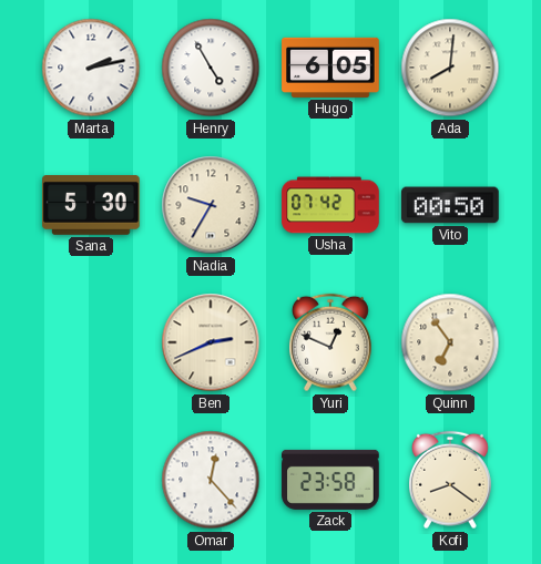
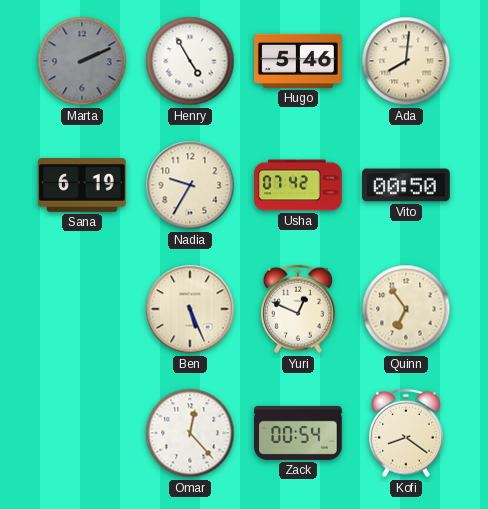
Marta: 2:13 -> 2:11 (82, 61)
Marta dial: white -> grey (82, 61)
Hugo: 6:05 -> 5:46 (298, 61)
Sana: 5:30 -> 6:19 (82, 186)
Ben: 2:41 -> 5:26 (190, 309)
Zack: 23:58 -> 00:54 (298, 433)
